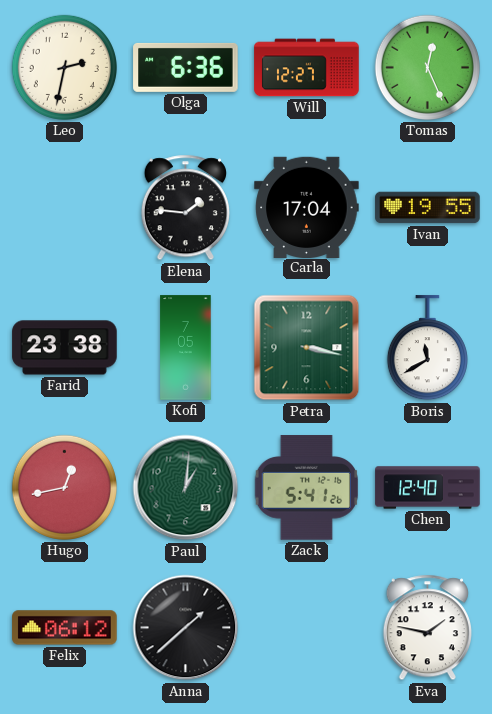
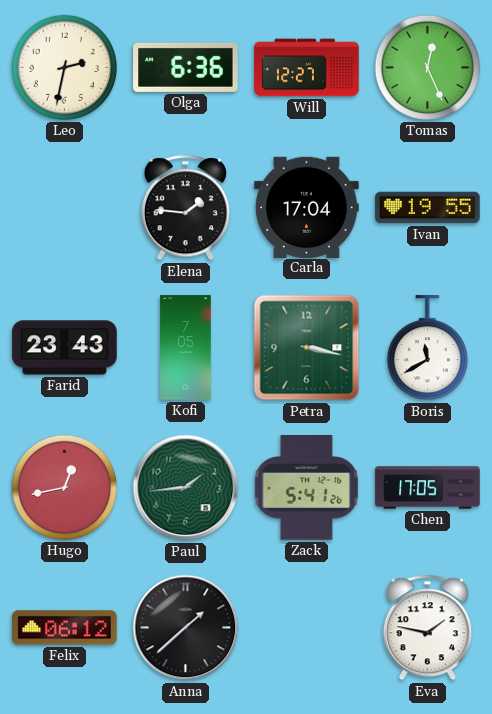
Farid: 23:38 -> 23:43 (65, 348)
Paul: 1:01 -> 1:44 (186, 488)
Chen: 12:40 -> 17:05 (428, 488)
